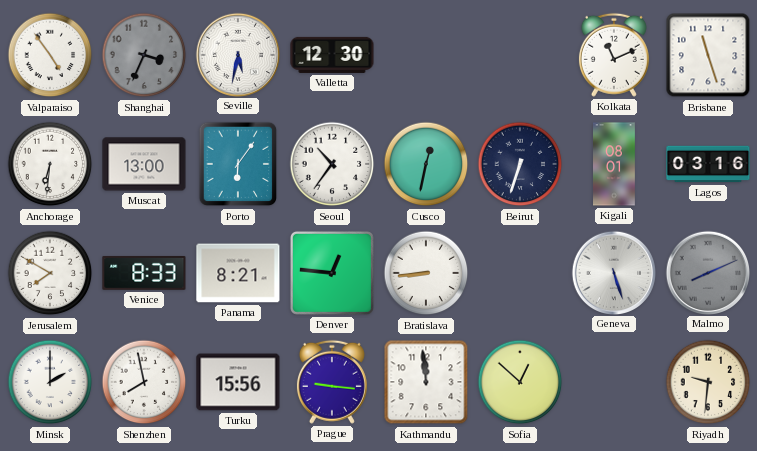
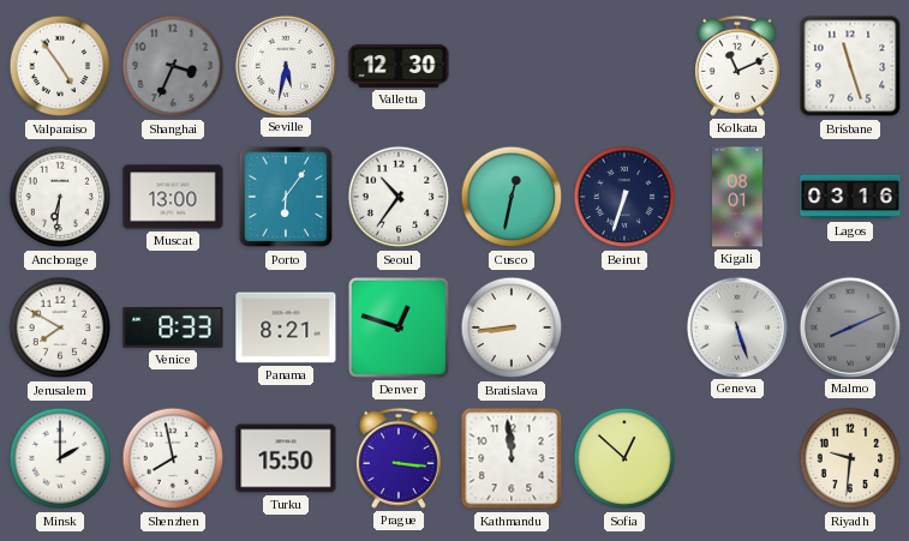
Denver: 12:46 -> 12:48 (399, 327)
Turku: 15:56 -> 15:50 (286, 458)
Prague: 9:16 -> 3:16 (399, 458)
